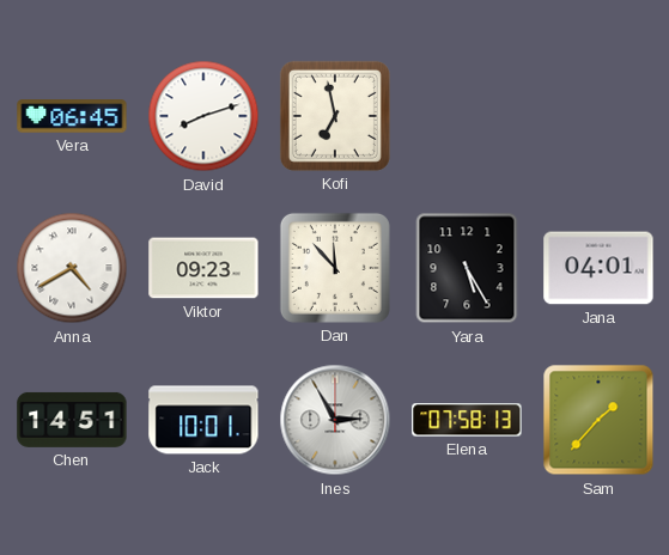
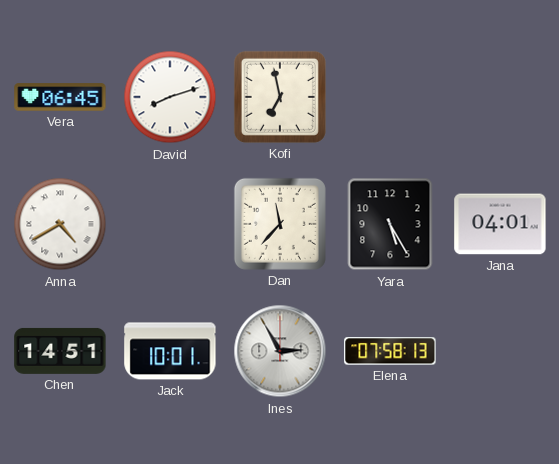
Viktor: 09:23 -> none (203, 268)
Dan: 11:53 -> 11:37 (280, 224)
Sam: 1:37 -> none (598, 420)
